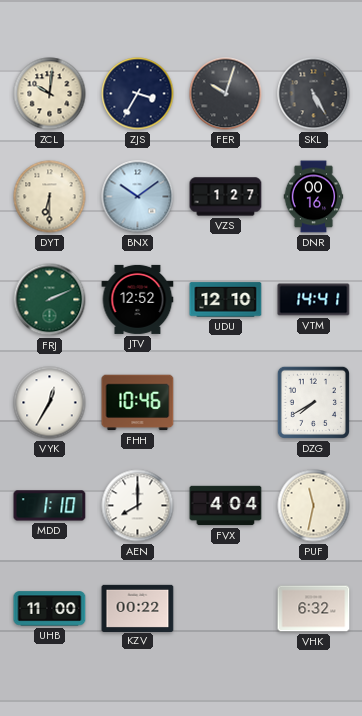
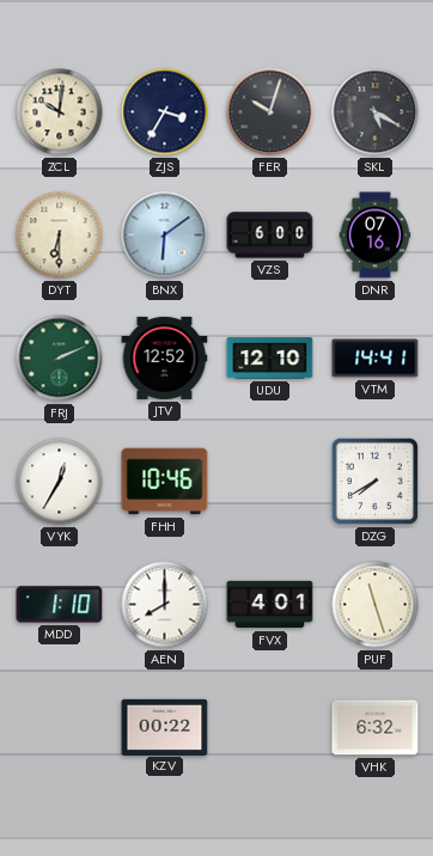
SKL: 5:25 -> 5:20 (376, 112)
BNX: 10:09 -> 6:09 (165, 236)
VZS: 1:27 -> 6:00 (270, 236)
DNR: 00:16 -> 07:16 (376, 236)
FVX: 4:04 -> 4:01 (270, 605)
PUF: 11:32 -> 11:27 (376, 605)
UHB: 11:00 -> none (50, 609)
